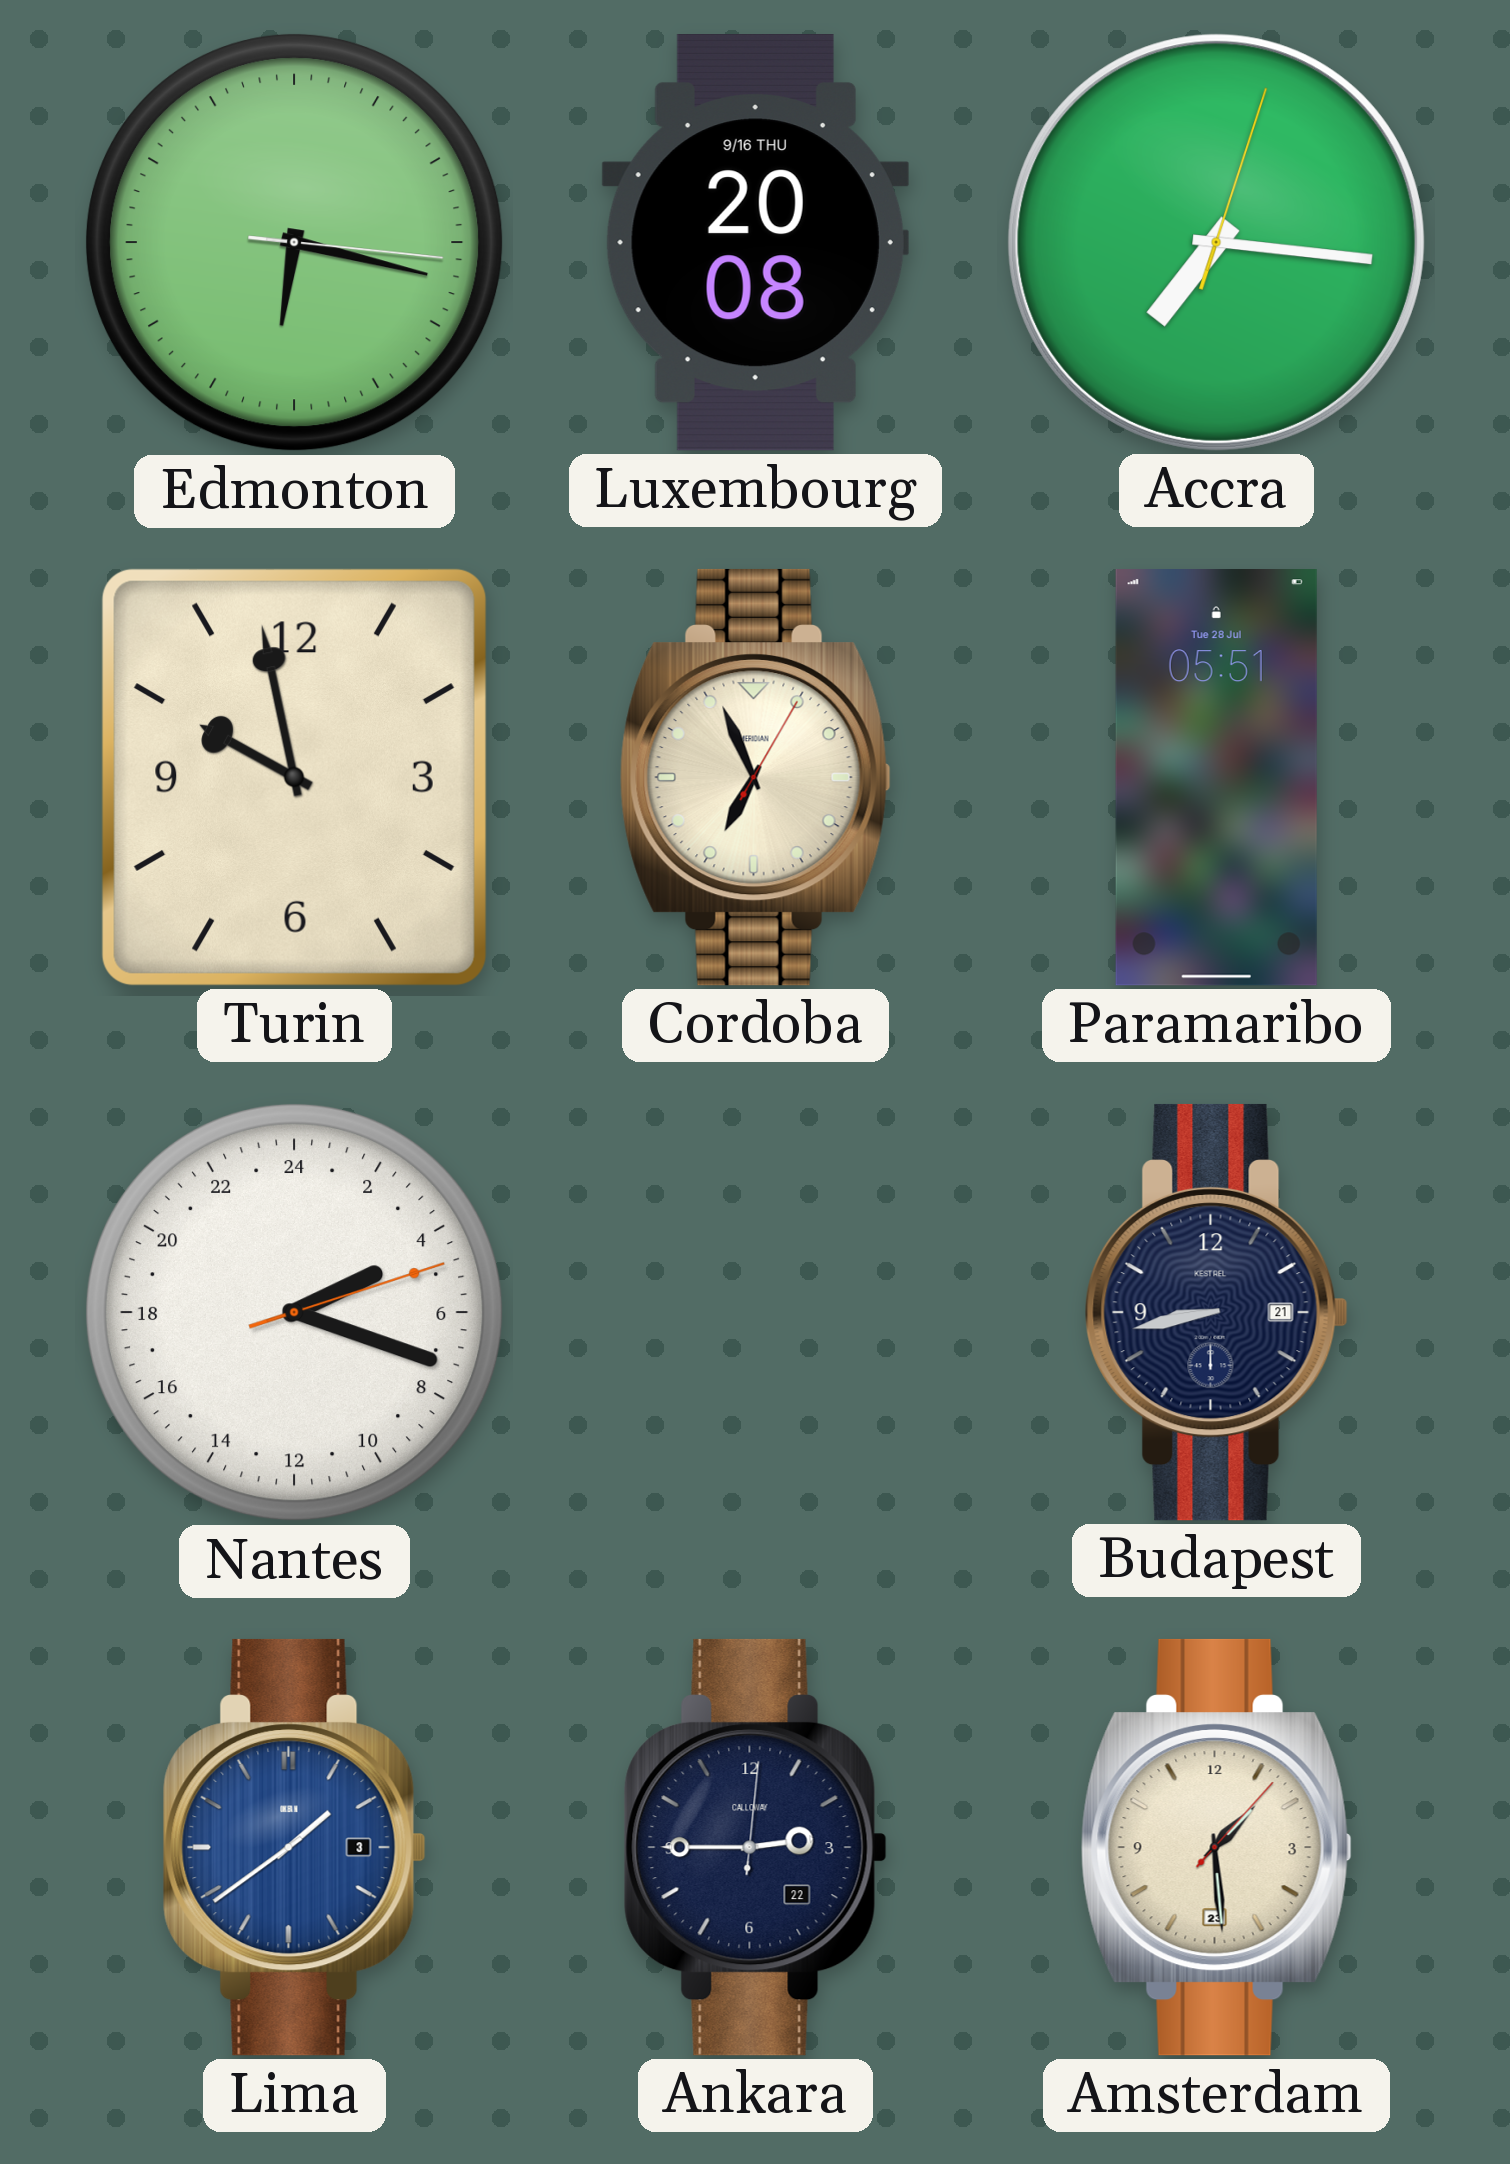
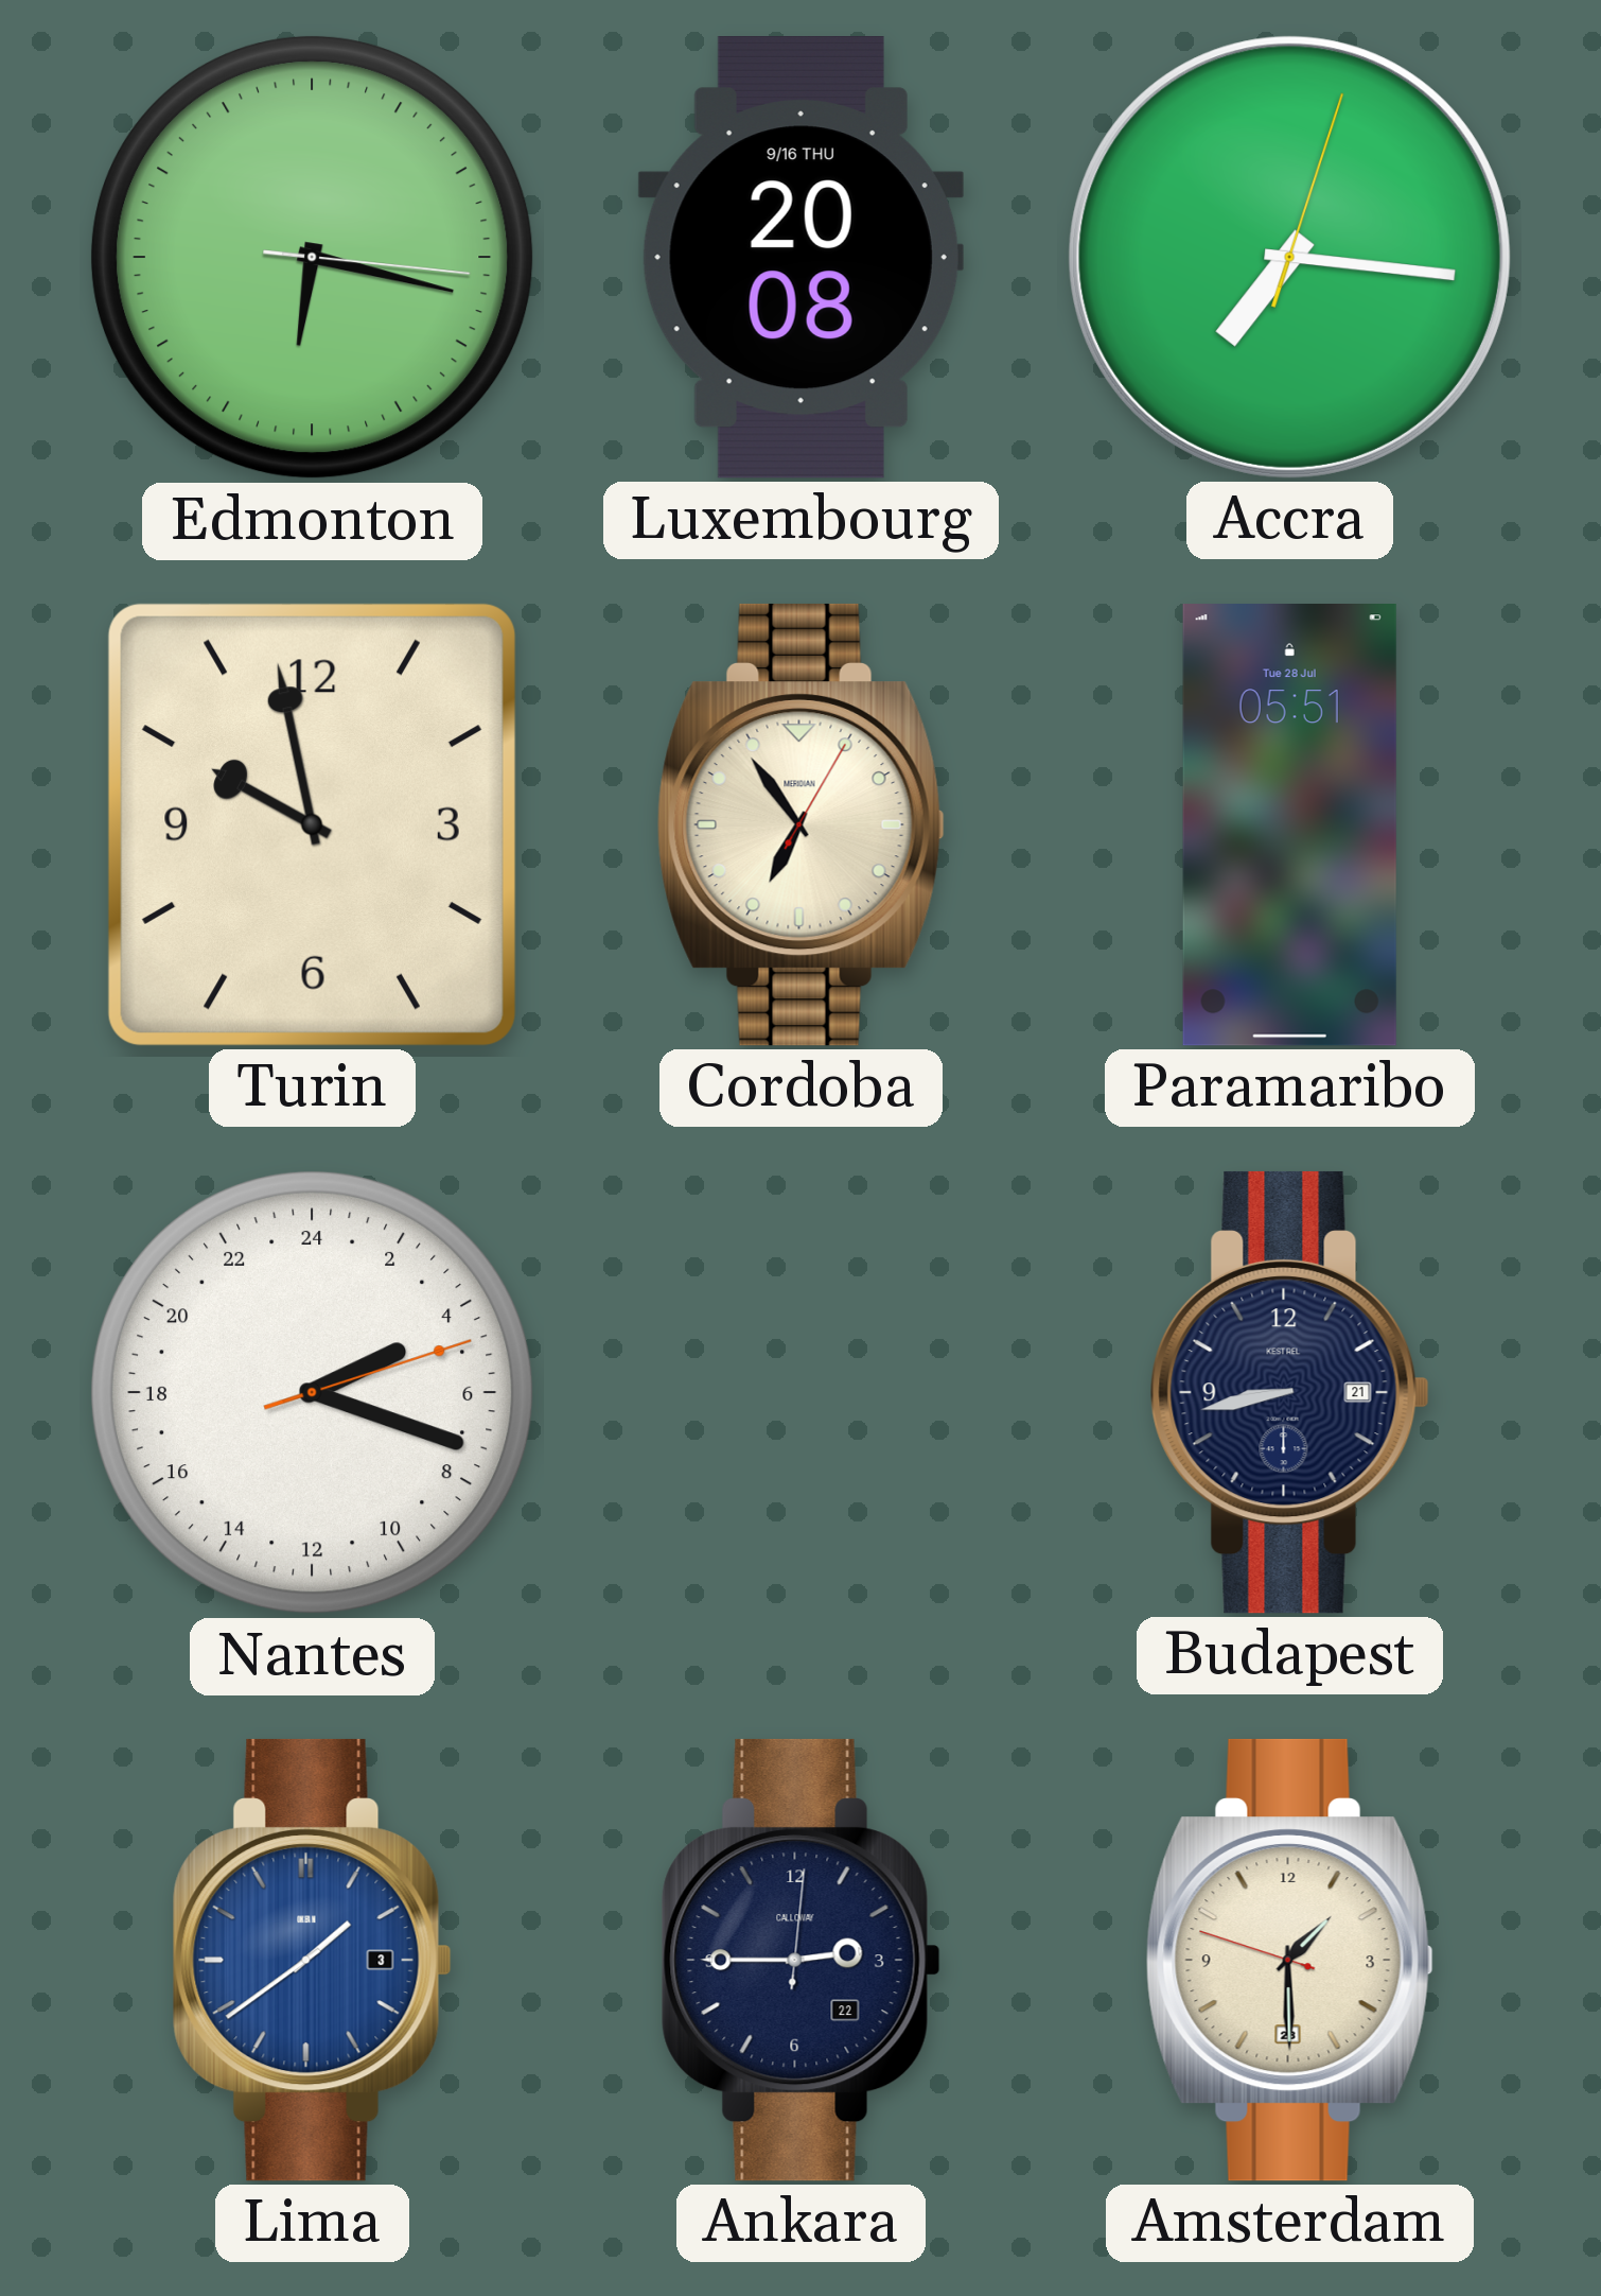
Cordoba: 6:56 -> 6:54 (801, 824)
Amsterdam: 1:29:07 -> 1:29:48 (1289, 1960)
